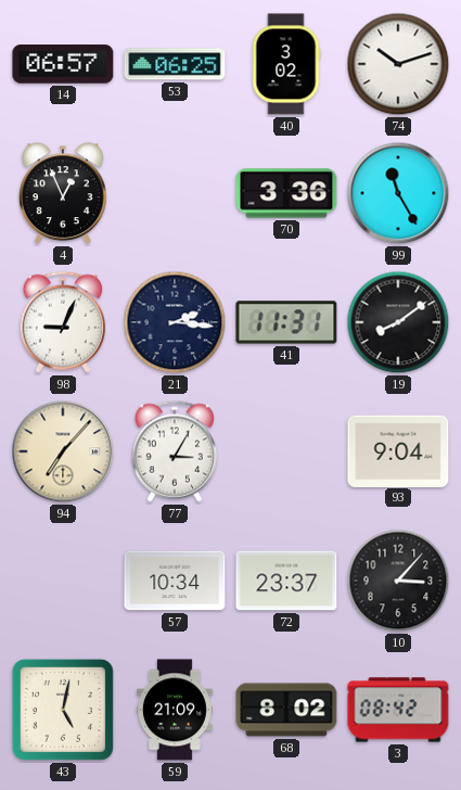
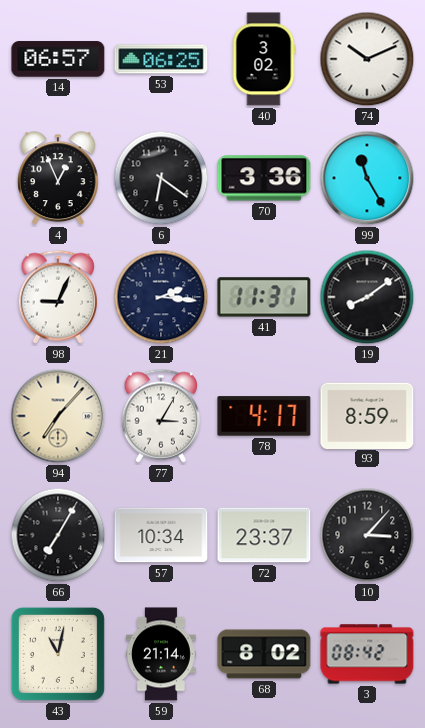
74: 10:12 -> 10:11 (367, 59)
6: none -> 6:21 (161, 178)
78: none -> 4:17 (264, 416)
93: 9:04 -> 8:59 (367, 415)
66: none -> 7:05 (58, 535)
43: 5:02 -> 11:02 (58, 654)
59: 21:09 -> 21:14 (161, 654)
